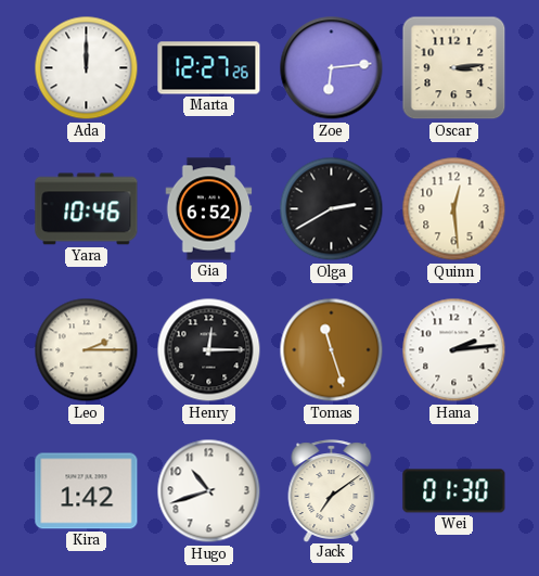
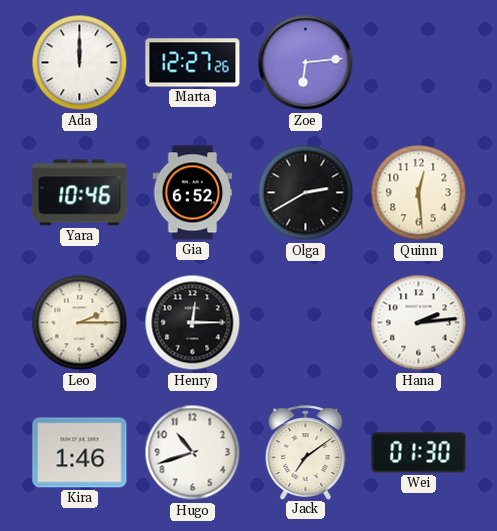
Oscar: 3:14 -> none (454, 68)
Tomas: 11:27 -> none (332, 350)
Kira: 1:42 -> 1:46 (80, 453)
